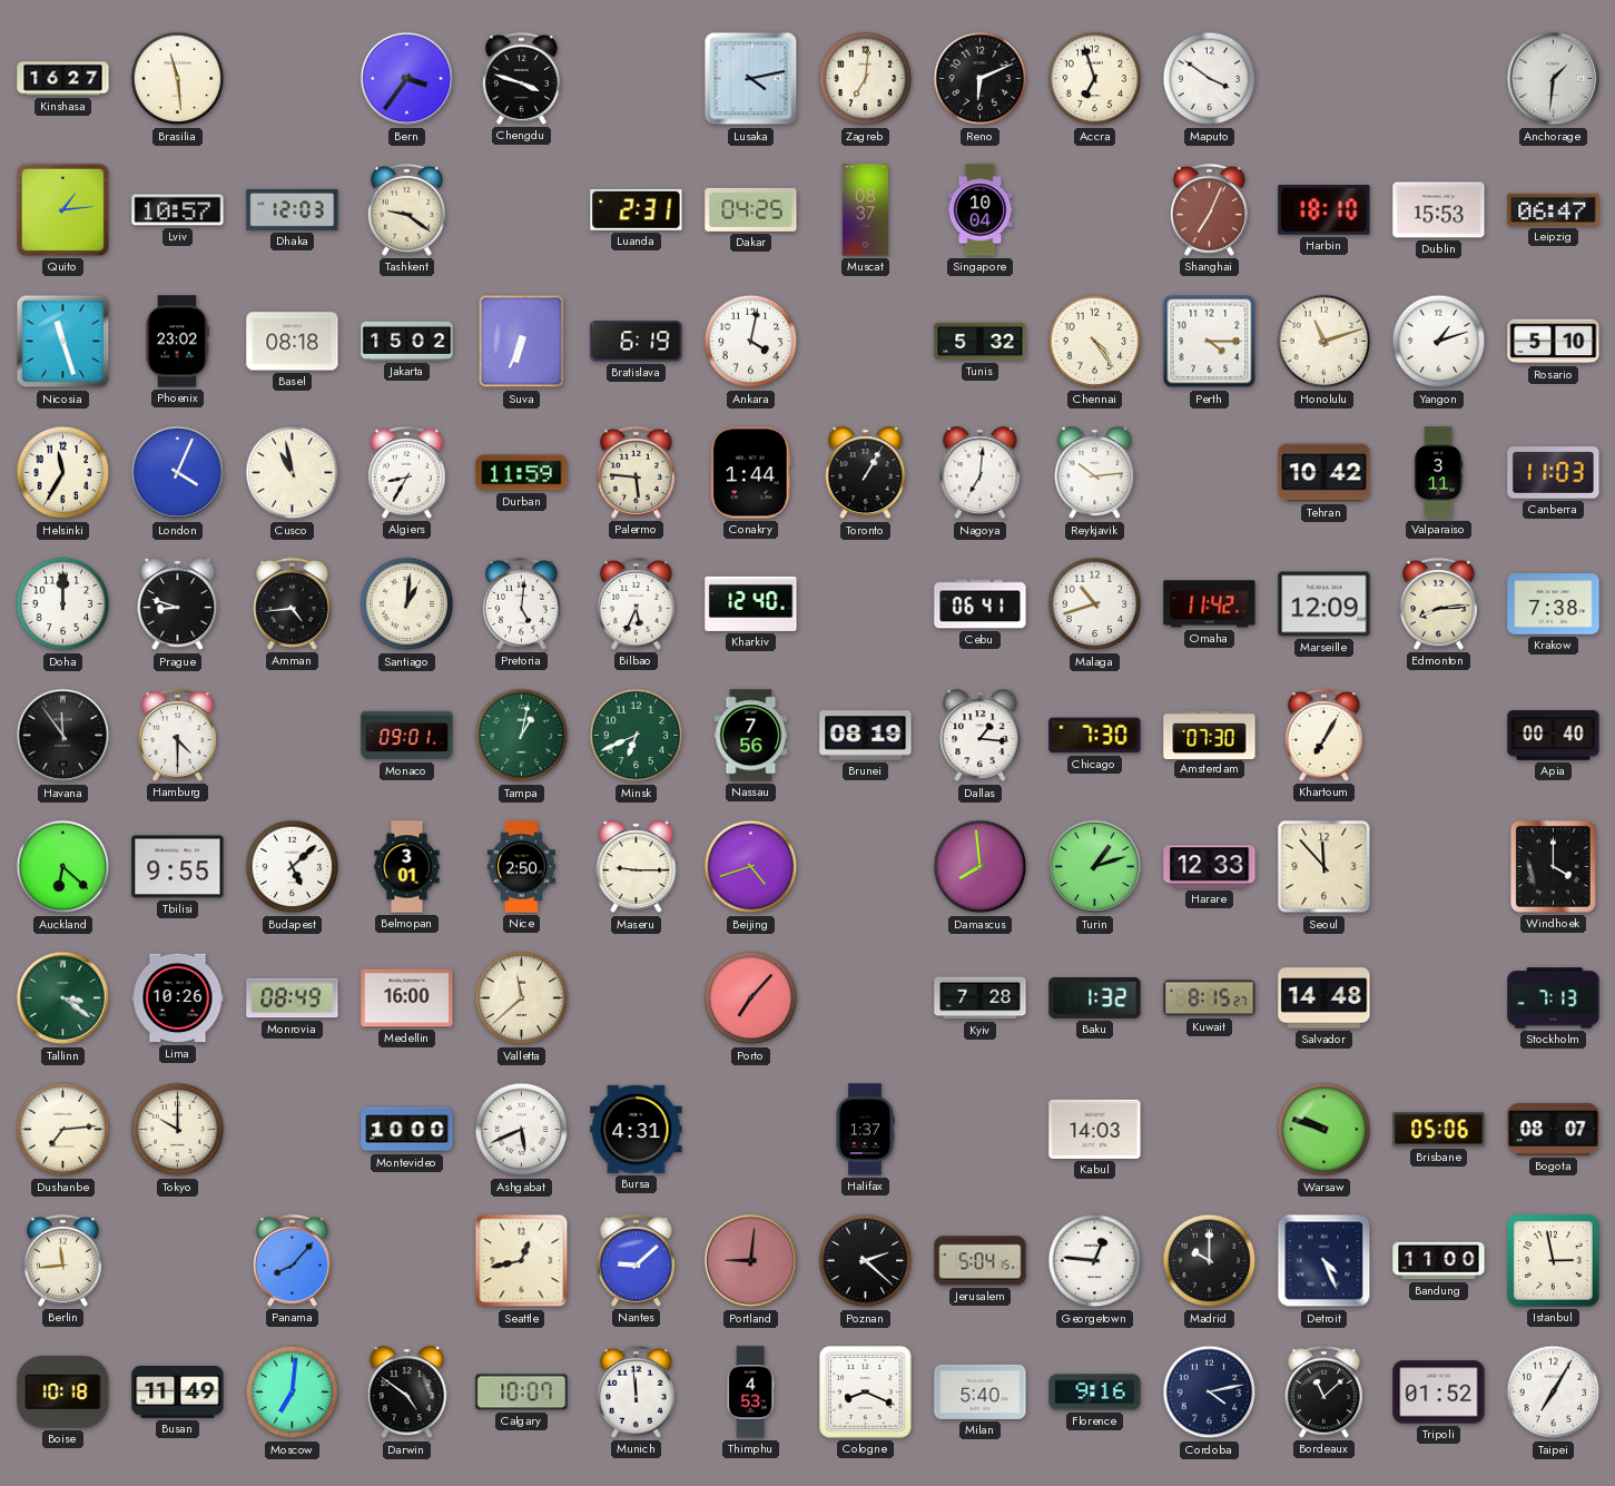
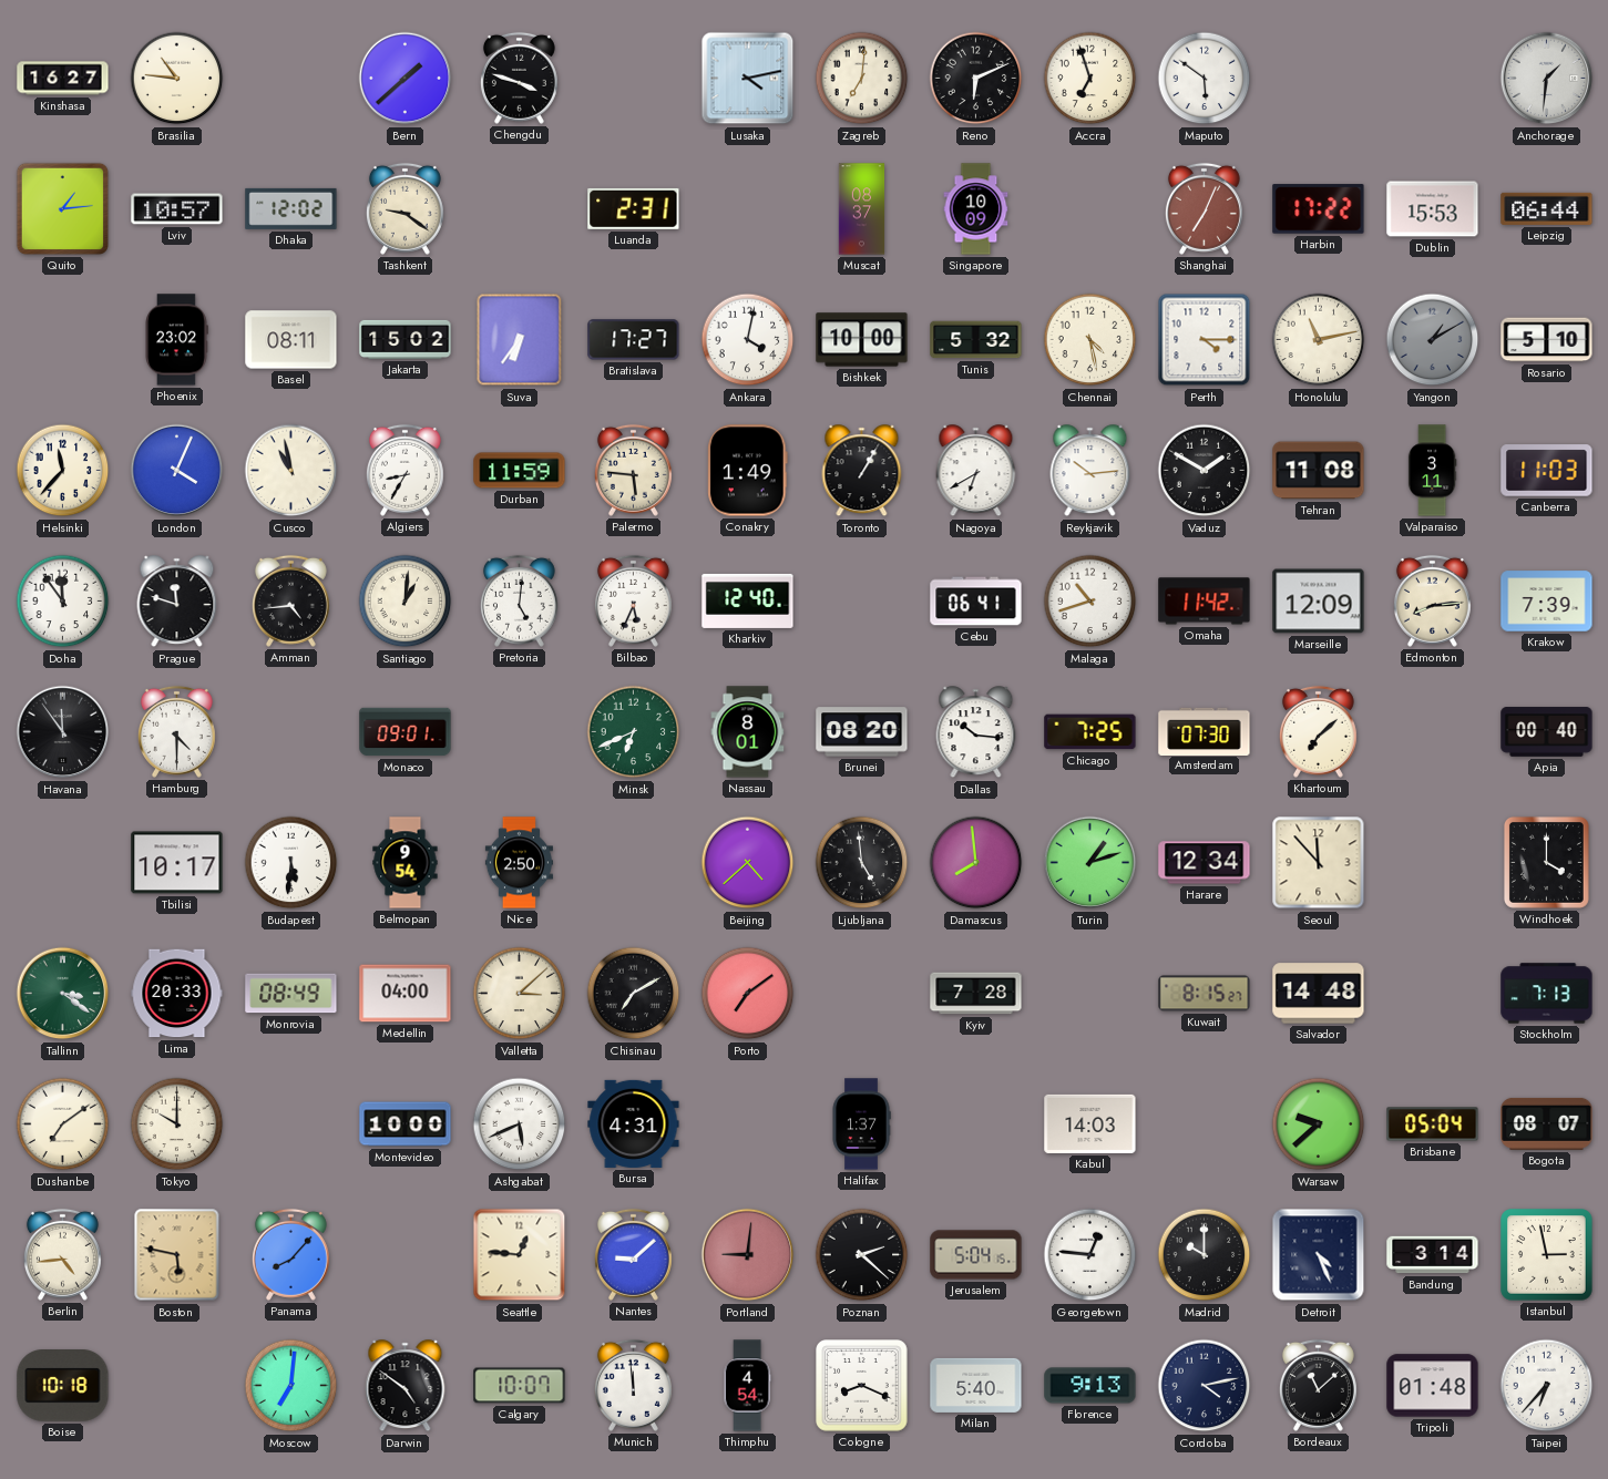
Brasilia: 11:29 -> 10:46 (177, 79)
Bern: 3:36 -> 1:38 (406, 79)
Maputo: 3:51 -> 5:51 (1205, 79)
Dhaka: 12:03 -> 12:02 (291, 208)
Dakar: 04:25 -> none (751, 209)
Singapore: 10:04 -> 10:09 (976, 209)
Harbin: 18:10 -> 17:22 (1319, 209)
Leipzig: 06:47 -> 06:44 (1547, 208)
Nicosia: 11:27 -> none (63, 342)
Basel: 08:18 -> 08:11 (291, 340)
Suva: 6:34 -> 6:36 (520, 340)
Bratislava: 6:19 -> 17:27 (634, 340)
Bishkek: none -> 10:00 (862, 340)
Chennai: 4:24 -> 4:28 (1090, 340)
Honolulu: 11:12 -> 11:13 (1319, 340)
Yangon: 1:12 -> 1:10 (1433, 340)
Yangon dial: white -> grey (1433, 340)
Helsinki: 11:35 -> 11:37 (63, 471)
Conakry: 1:44 -> 1:49 (748, 471)
Nagoya: 7:01 -> 6:40 (976, 471)
Vaduz: none -> 1:50 (1205, 471)
Tehran: 10:42 -> 11:08 (1319, 471)
Doha: 12:00 -> 11:54 (63, 602)
Prague: 8:48 -> 11:48 (177, 602)
Krakow: 7:38 -> 7:39 (1547, 602)
Tampa: 1:02 -> none (522, 736)
Nassau: 7:56 -> 8:01 (748, 732)
Brunei: 08:19 -> 08:20 (862, 732)
Dallas: 1:16 -> 10:16 (976, 732)
Chicago: 7:30 -> 7:25 (1090, 732)
Khartoum: 7:05 -> 7:08 (1318, 731)
Auckland: 6:22 -> none (63, 867)
Tbilisi: 9:55 -> 10:17 (177, 863)
Budapest: 5:08 -> 5:31 (291, 863)
Belmopan: 3:01 -> 9:54 (406, 863)
Maseru: 9:15 -> none (637, 867)
Beijing: 4:42 -> 4:38 (748, 863)
Ljubljana: none -> 4:59 (862, 863)
Harare: 12:33 -> 12:34 (1205, 863)
Lima: 10:26 -> 20:33 (177, 994)
Medellin: 16:00 -> 04:00 (406, 994)
Valletta: 11:38 -> 3:08 (520, 994)
Chisinau: none -> 7:10 (634, 994)
Porto: 7:07 -> 7:09 (748, 994)
Baku: 1:32 -> none (1095, 997)
Dushanbe: 7:14 -> 7:09 (63, 1124)
Warsaw: 9:48 -> 9:38 (1319, 1124)
Brisbane: 05:06 -> 05:04 (1433, 1124)
Berlin: 11:44 -> 4:44 (62, 1254)
Boston: none -> 5:47 (177, 1255)
Seattle: 12:43 -> 12:46 (520, 1255)
Bandung: 11:00 -> 3:14 (1433, 1255)
Busan: 11:49 -> none (178, 1392)
Thimphu: 4:53 -> 4:54 (747, 1386)
Florence: 9:16 -> 9:13 (1090, 1386)
Tripoli: 01:52 -> 01:48 (1433, 1386)
Taipei: 7:05 -> 6:37 (1547, 1386)
